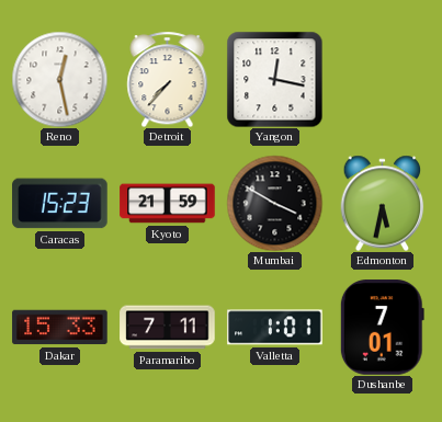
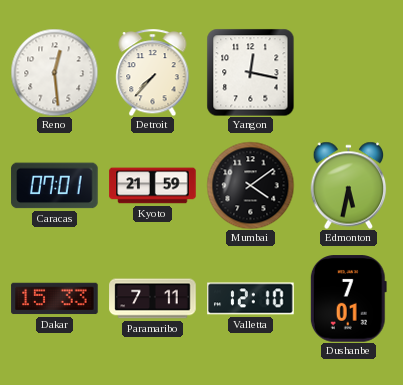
Reno: 12:28 -> 12:29 (54, 72)
Caracas: 15:23 -> 07:01 (55, 186)
Mumbai: 3:50 -> 4:09 (250, 185)
Valletta: 1:01 -> 12:10 (251, 299)
